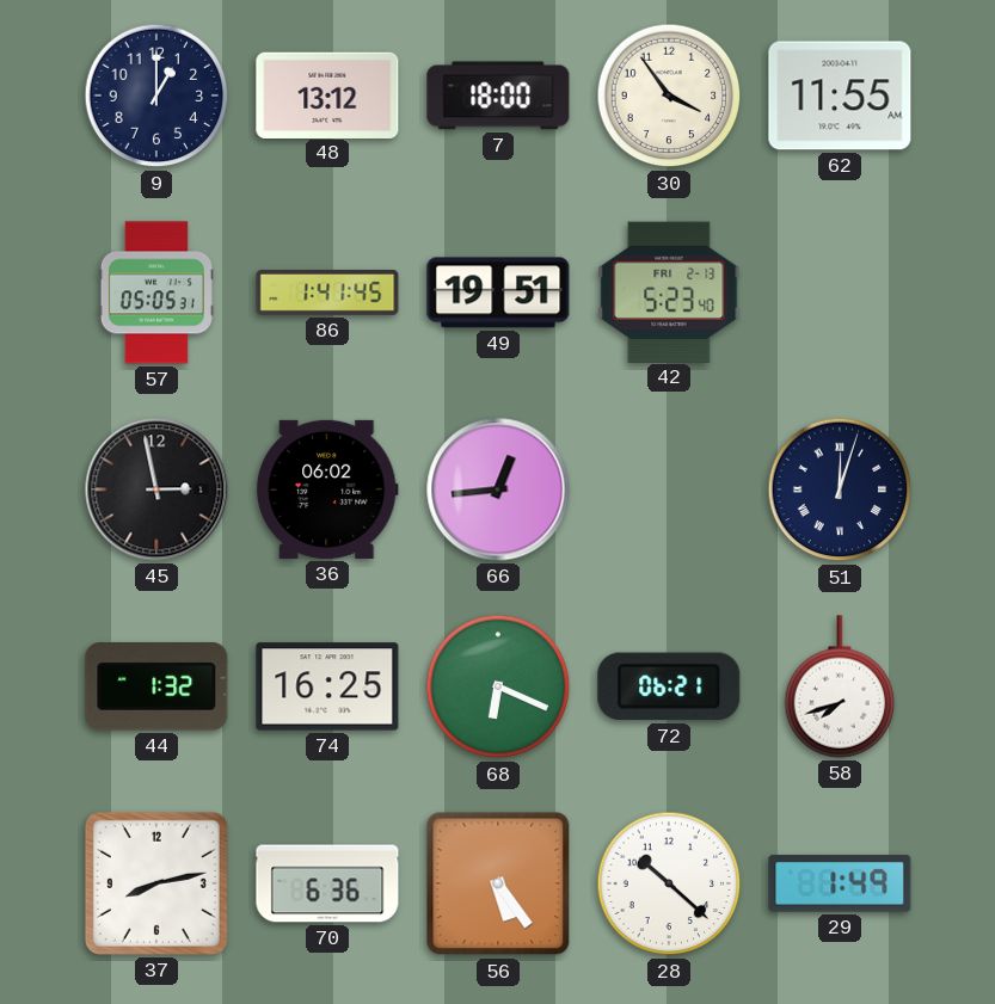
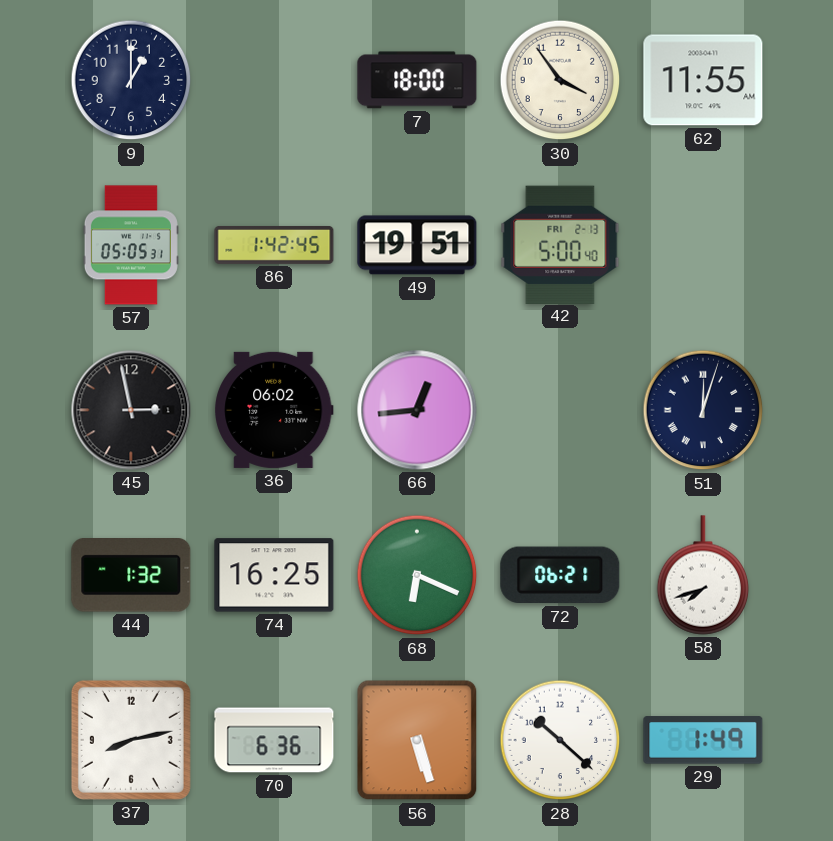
48: 13:12 -> none (327, 94)
86: 1:41 -> 1:42 (274, 245)
42: 5:23 -> 5:00 (560, 244)
56: 5:24 -> 5:27 (417, 740)
